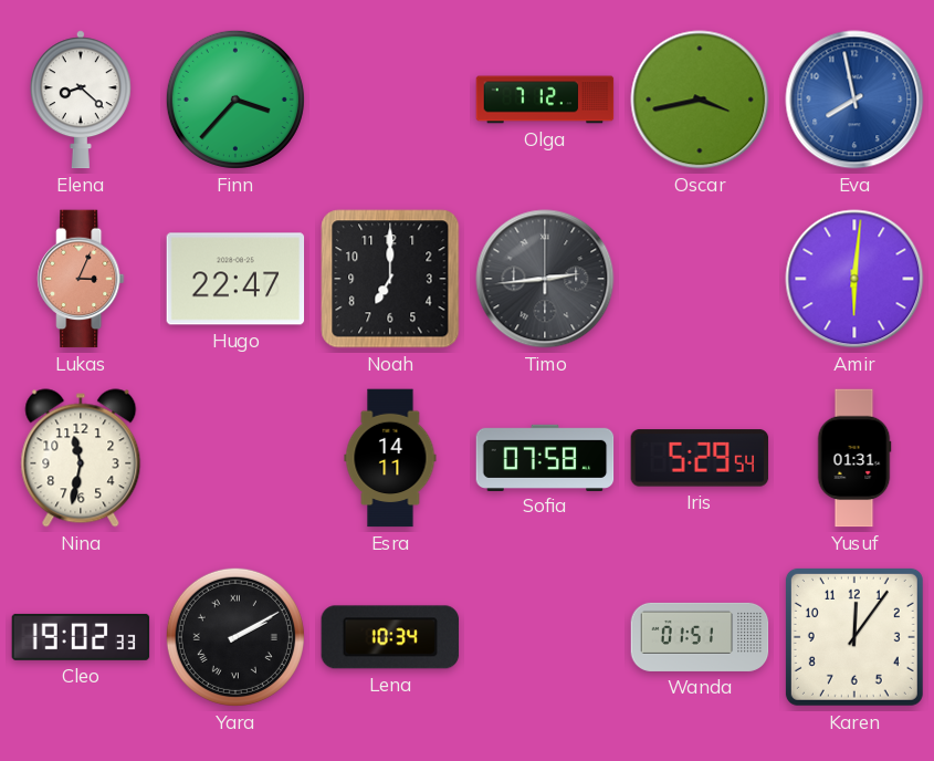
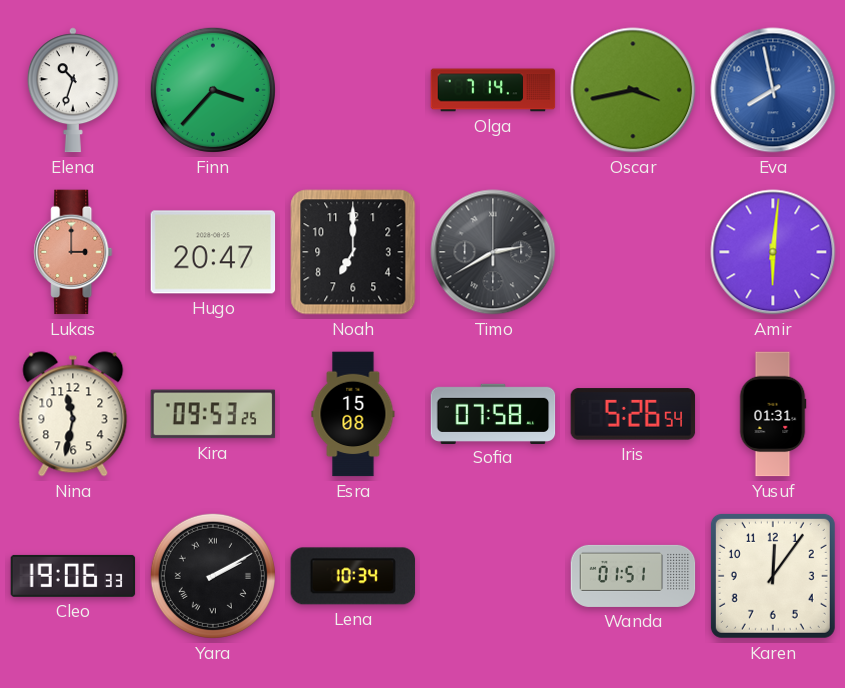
Elena: 8:22 -> 10:33 (73, 90)
Olga: 7:12 -> 7:14 (493, 90)
Lukas: 3:04 -> 3:00 (73, 252)
Hugo: 22:47 -> 20:47 (213, 252)
Timo: 2:44 -> 2:40 (493, 252)
Kira: none -> 09:53 (213, 414)
Esra: 14:11 -> 15:08 (353, 414)
Iris: 5:29 -> 5:26 (633, 414)
Cleo: 19:02 -> 19:06 (73, 576)
